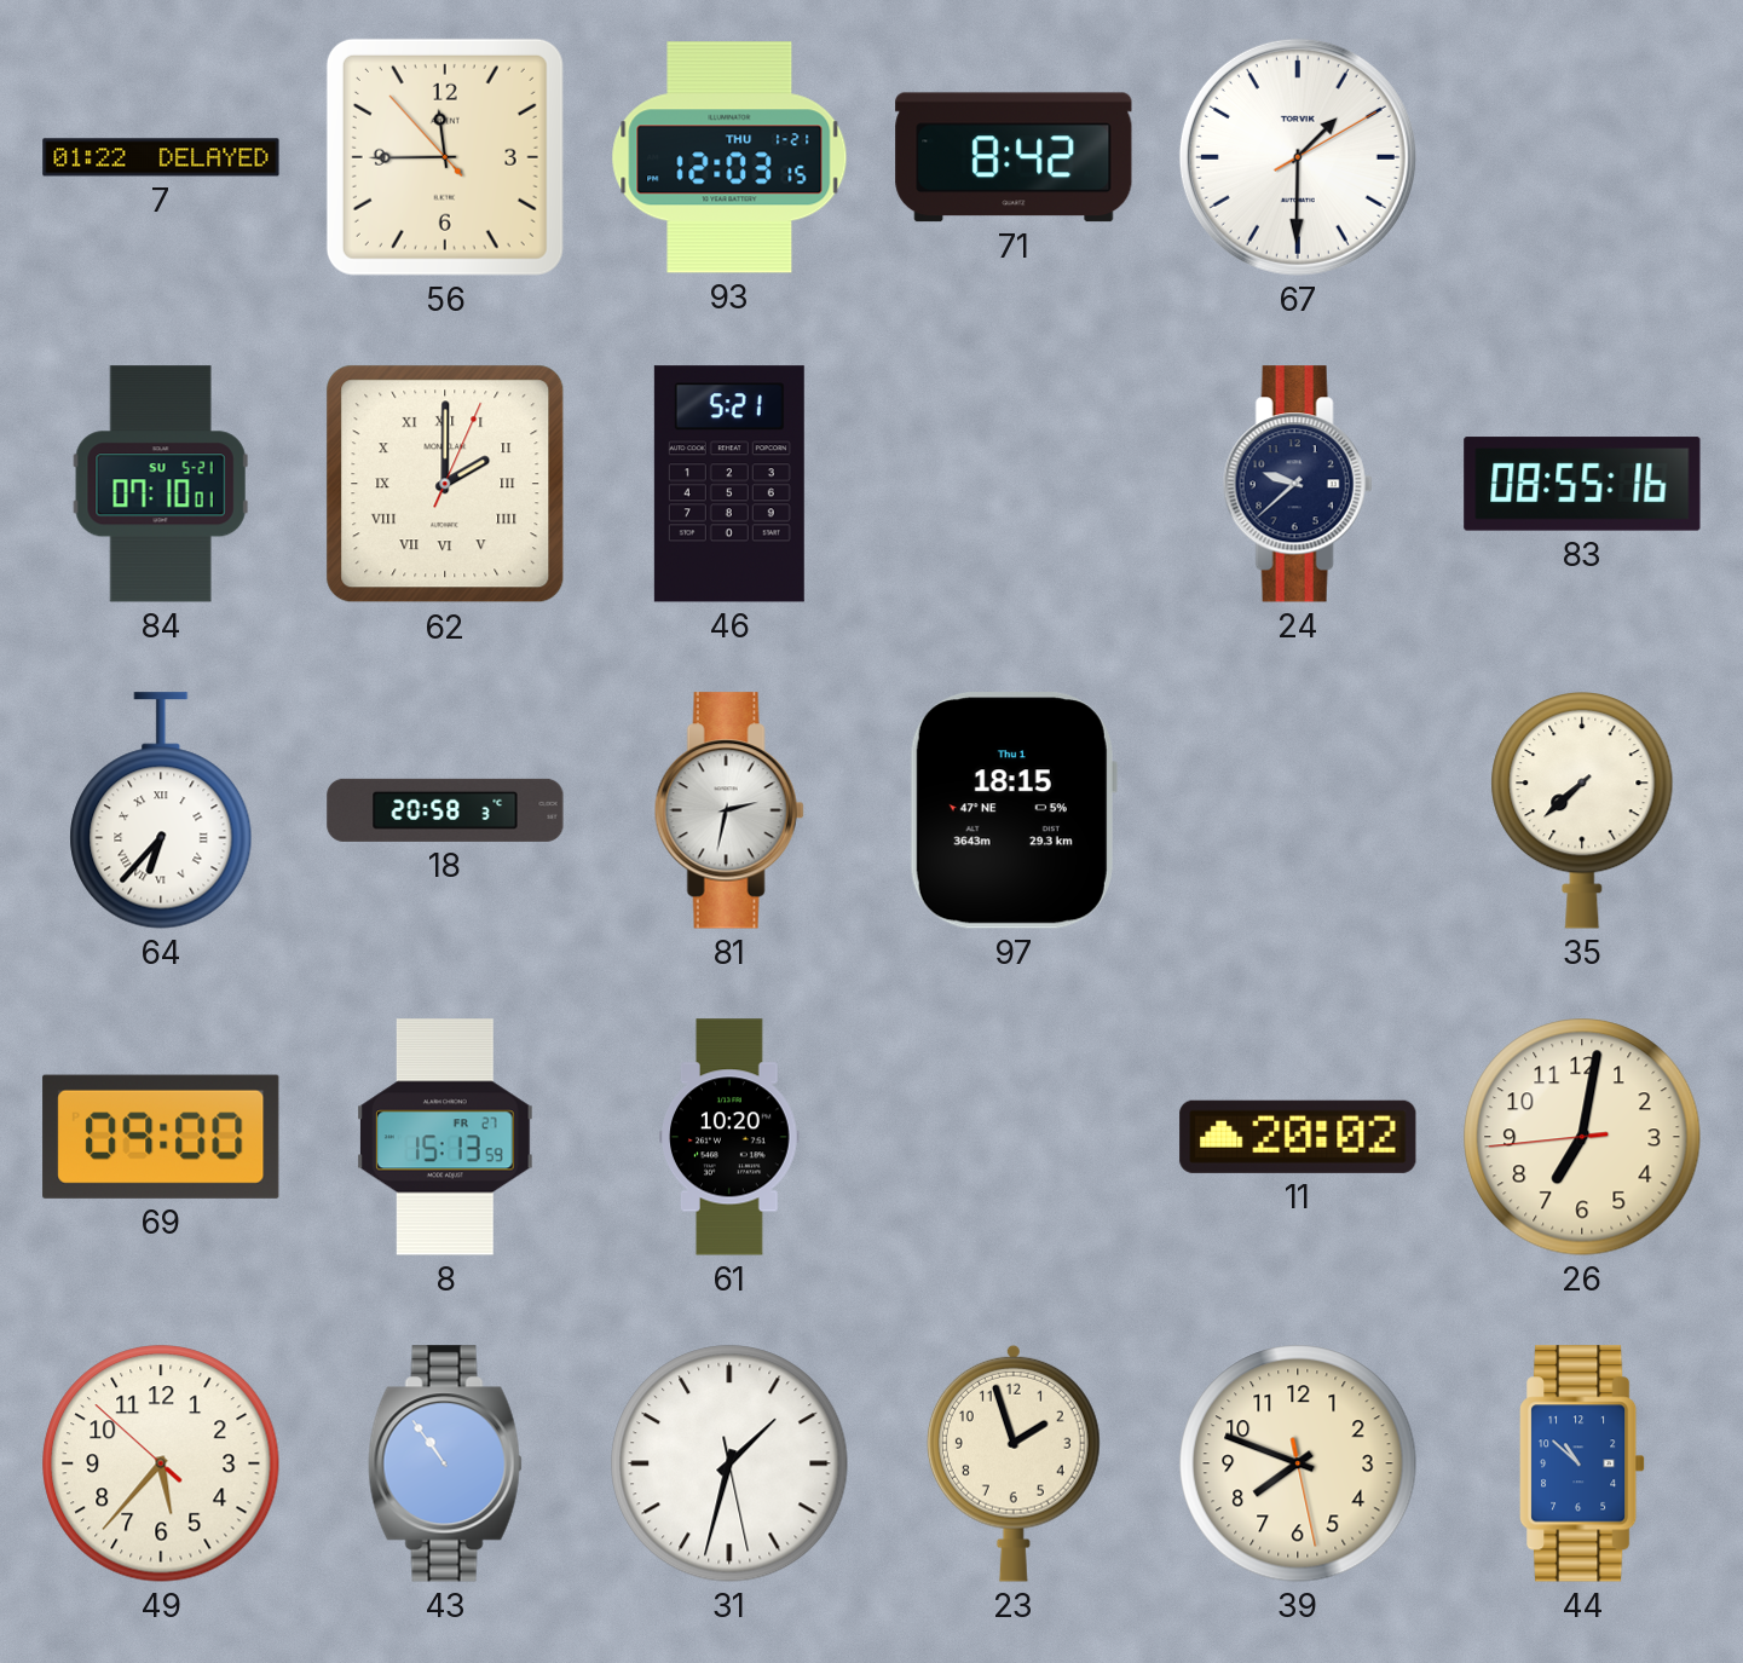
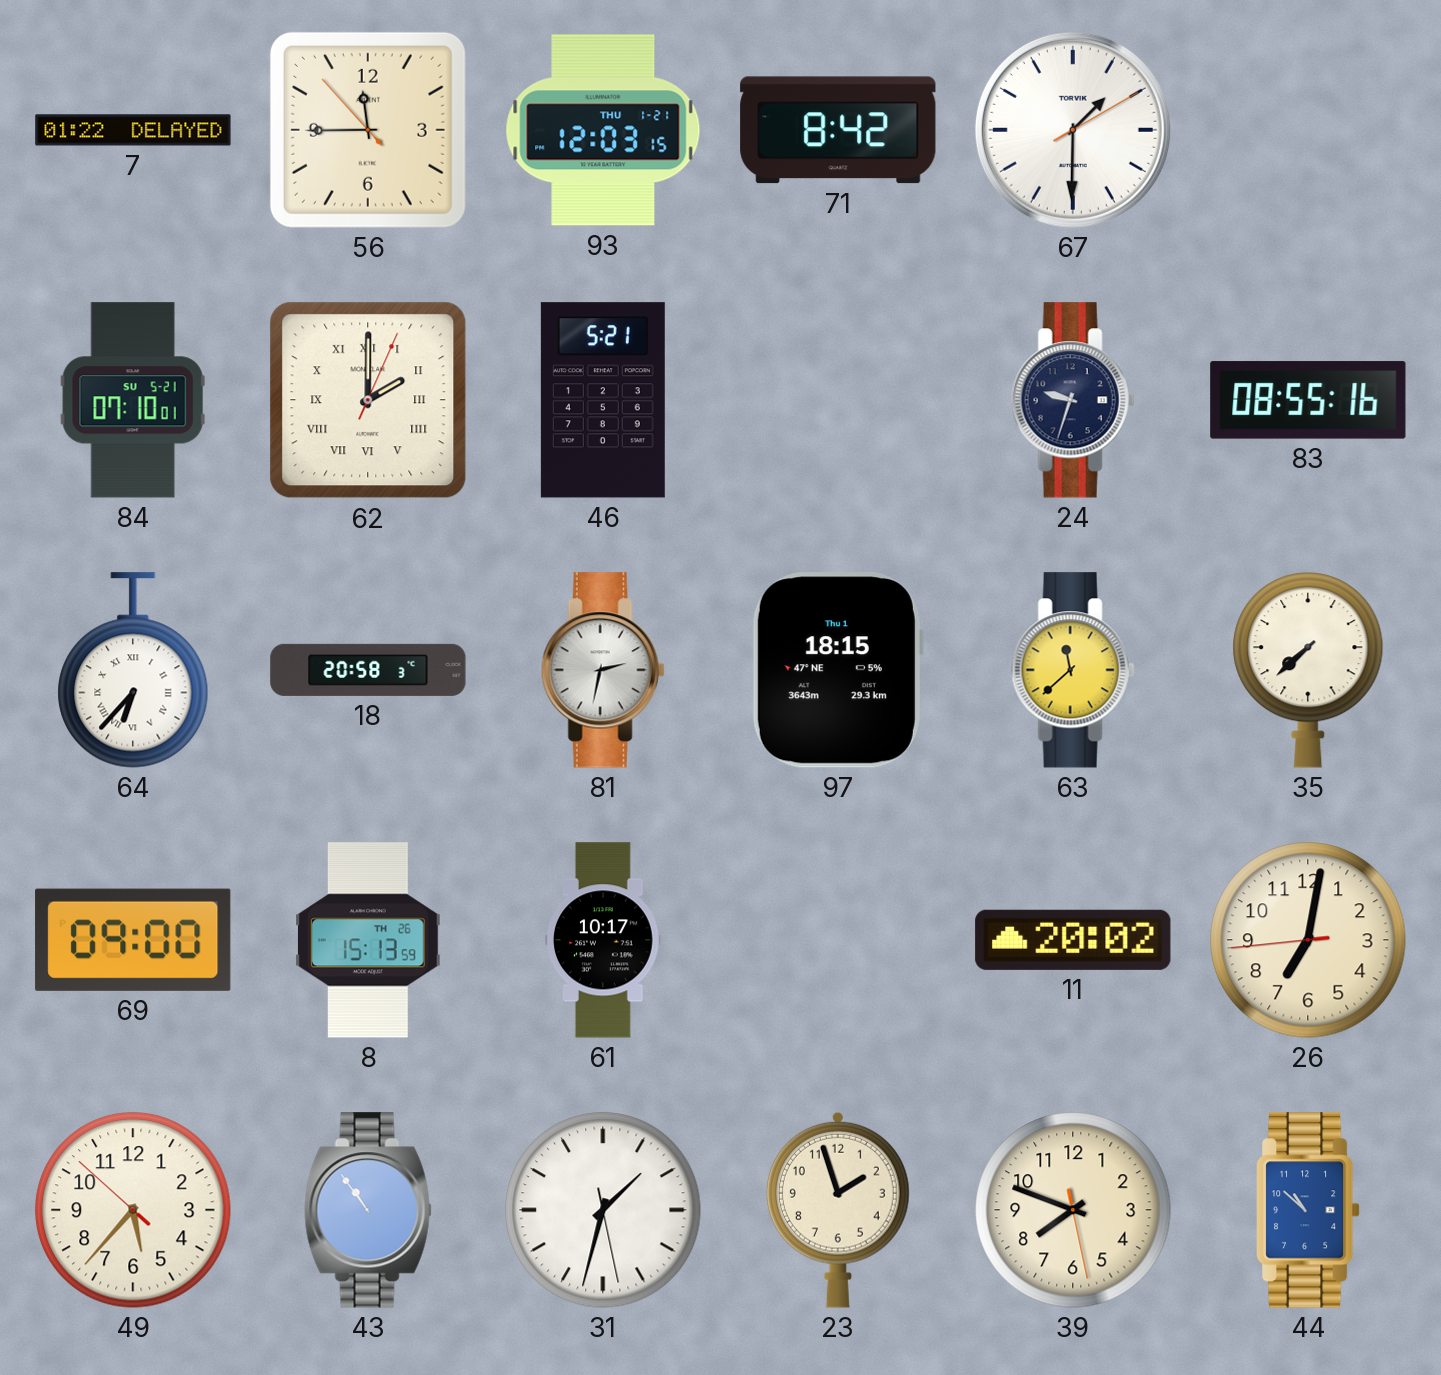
24: 9:38 -> 9:33 (1073, 400)
63: none -> 11:38 (1073, 670)
8 date: FR 27 -> TH 26 (369, 940)
61: 10:20 -> 10:17 (604, 940)
